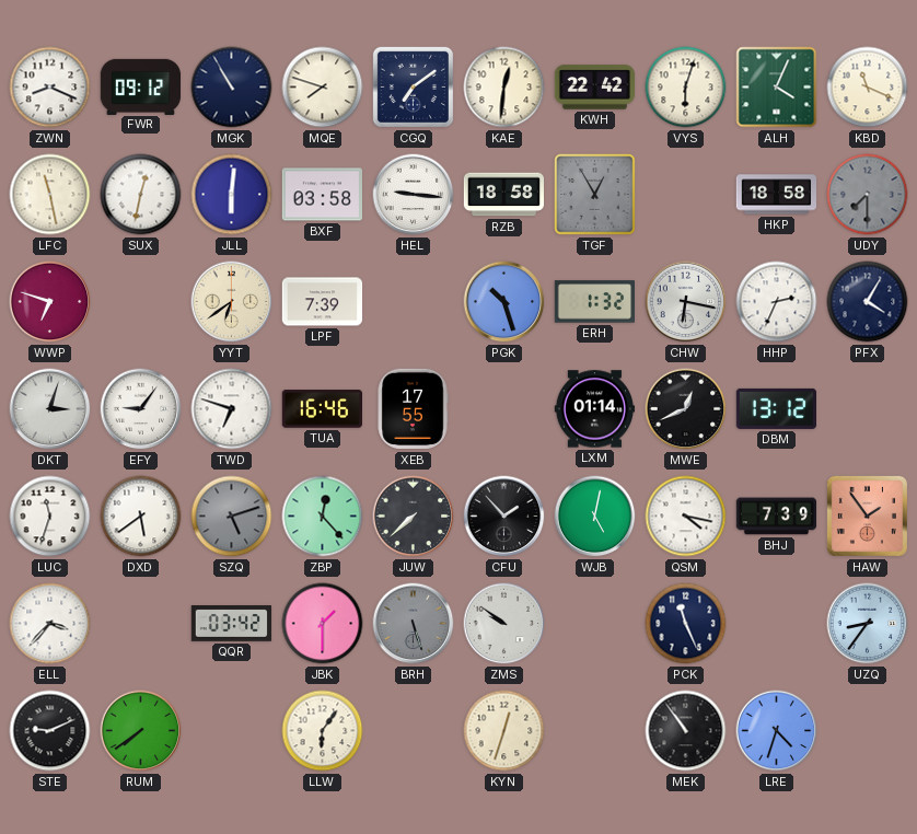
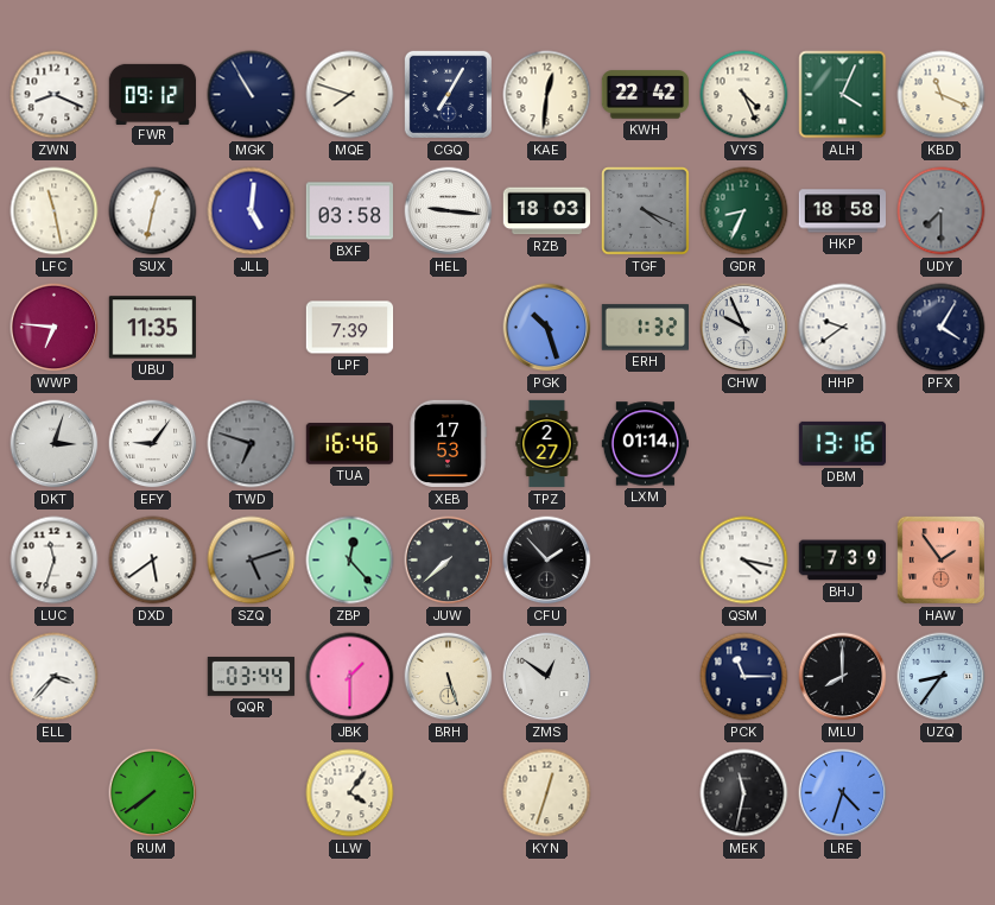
CGQ: 7:09 -> 7:05 (448, 94)
VYS: 6:03 -> 4:26 (744, 95)
JLL: 6:01 -> 5:01 (252, 211)
RZB: 18:58 -> 18:03 (547, 211)
TGF: 12:55 -> 4:19 (646, 211)
GDR: none -> 8:34 (744, 211)
WWP: 6:48 -> 6:46 (55, 328)
UBU: none -> 11:35 (152, 328)
YYT: 6:39 -> none (232, 302)
CHW: 6:17 -> 9:56 (744, 328)
HHP: 2:34 -> 9:39 (843, 328)
TWD dial: white -> grey (252, 444)
XEB: 17:55 -> 17:53 (448, 444)
TPZ: none -> 2:27 (547, 444)
MWE: 12:41 -> none (686, 409)
DBM: 13:12 -> 13:16 (842, 443)
WJB: 5:02 -> none (595, 517)
QQR: 03:42 -> 03:44 (252, 677)
BRH dial: grey -> cream (449, 677)
ZMS: 9:51 -> 12:51 (547, 677)
PCK: 11:26 -> 11:15 (744, 677)
MLU: none -> 8:00 (843, 677)
STE: 9:11 -> none (50, 731)
LLW: 6:06 -> 4:06 (350, 793)
MEK: 10:54 -> 11:32 (744, 793)
